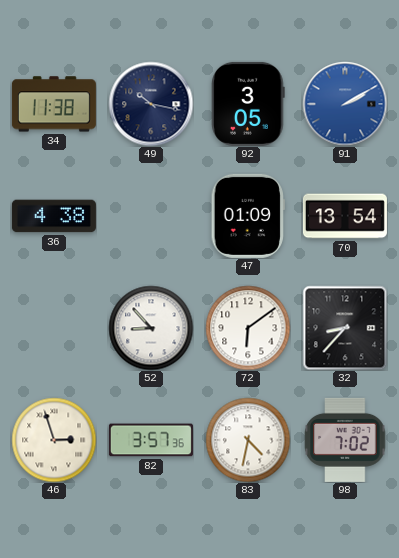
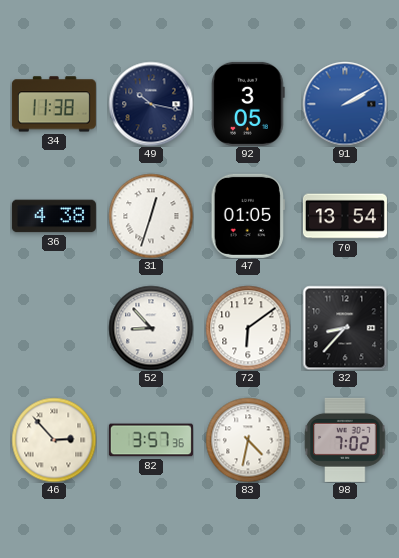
31: none -> 12:33 (151, 216)
47: 01:09 -> 01:05 (248, 216)
46: 2:57 -> 2:53 (54, 440)
